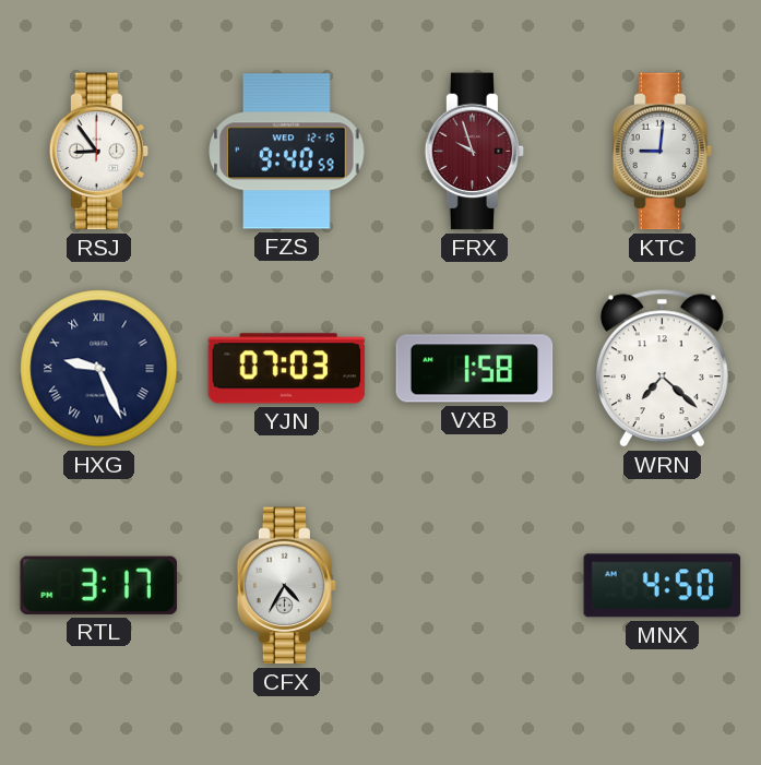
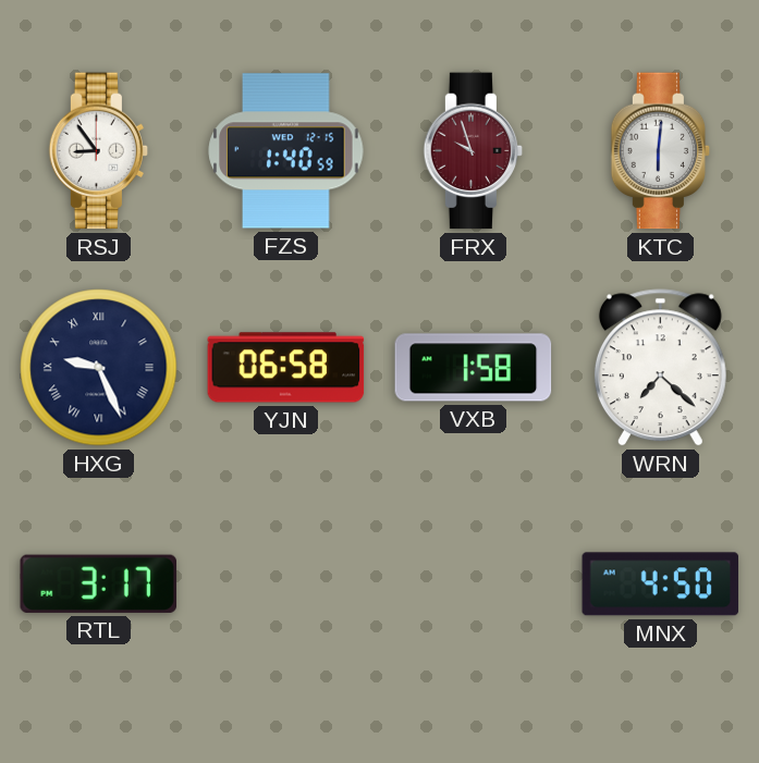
FZS: 9:40 -> 1:40 (286, 151)
KTC: 9:01 -> 6:01 (661, 151)
YJN: 07:03 -> 06:58 (286, 368)
CFX: 4:35 -> none (287, 586)
